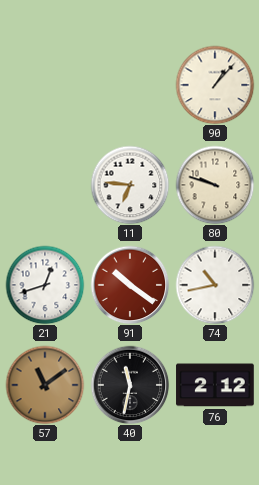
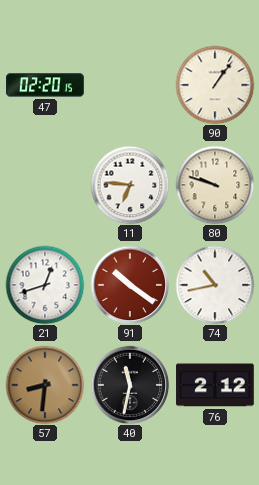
47: none -> 02:20 (45, 85)
90: 1:07 -> 1:06 (215, 85)
57: 11:09 -> 8:31 (45, 385)
